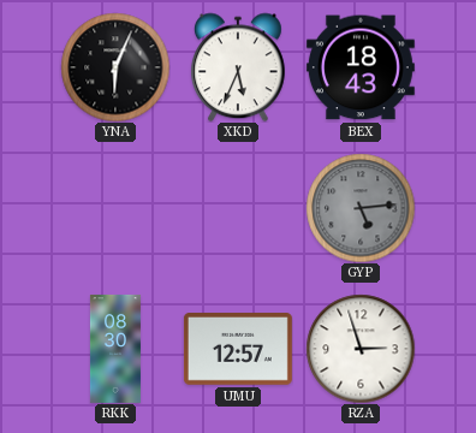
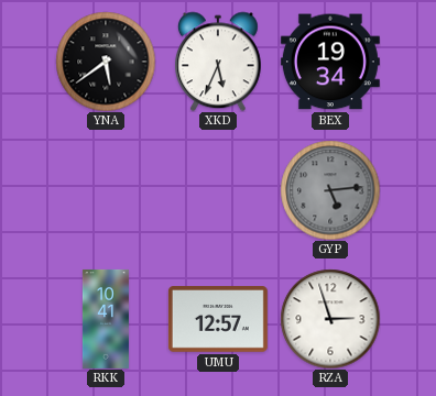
YNA: 6:04 -> 5:39 (106, 62)
BEX: 18:43 -> 19:34 (330, 62)
RKK: 08:30 -> 10:41 (106, 319)
